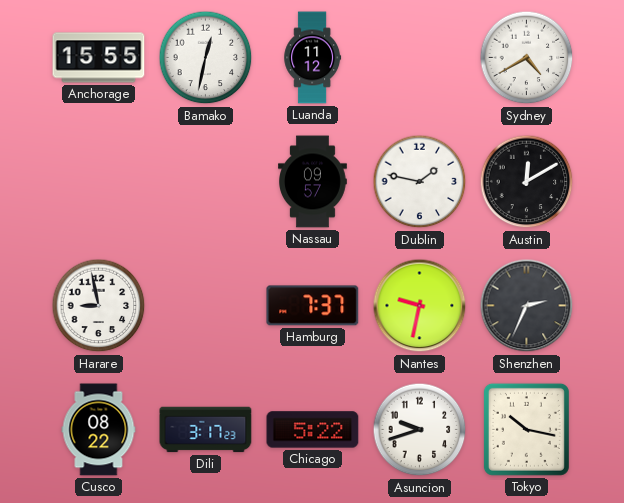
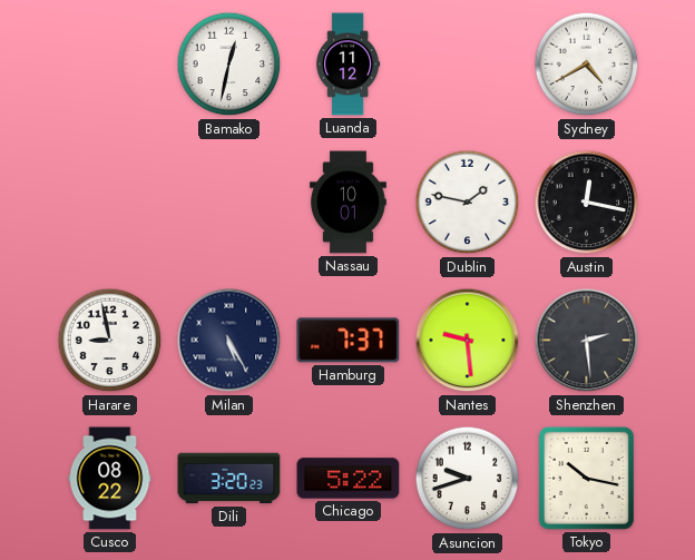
Anchorage: 15:55 -> none (99, 58)
Nassau: 09:57 -> 10:01 (349, 203)
Austin: 12:10 -> 12:17 (587, 203)
Milan: none -> 5:25 (229, 341)
Nantes: 9:32 -> 9:29 (468, 341)
Shenzhen: 2:34 -> 2:29 (587, 341)
Dili: 3:17 -> 3:20 (229, 479)
